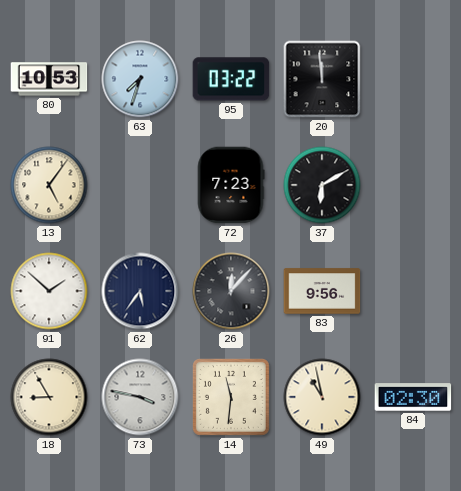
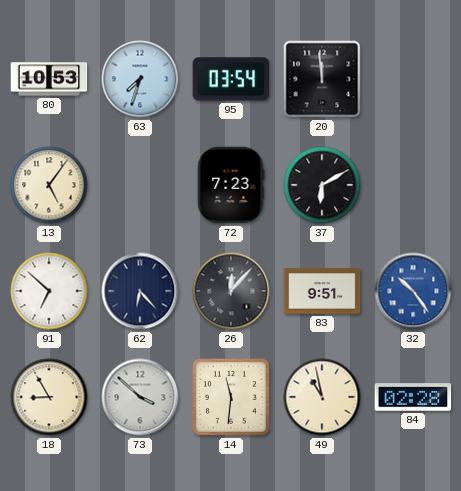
95: 03:22 -> 03:54 (231, 79)
91: 1:52 -> 6:52 (49, 291)
62: 5:36 -> 6:23 (140, 291)
83: 9:56 -> 9:51 (322, 291)
32: none -> 10:24 (413, 291)
73: 3:47 -> 3:52 (140, 397)
84: 02:30 -> 02:28 (413, 397)
